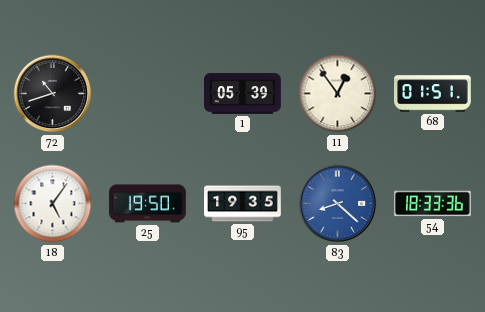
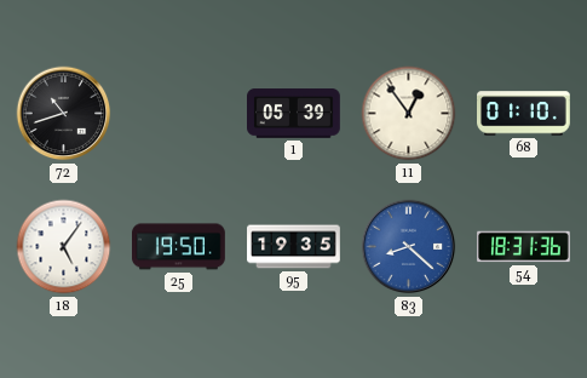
68: 01:51 -> 01:10 (524, 114)
54: 18:33 -> 18:31 (524, 247)
